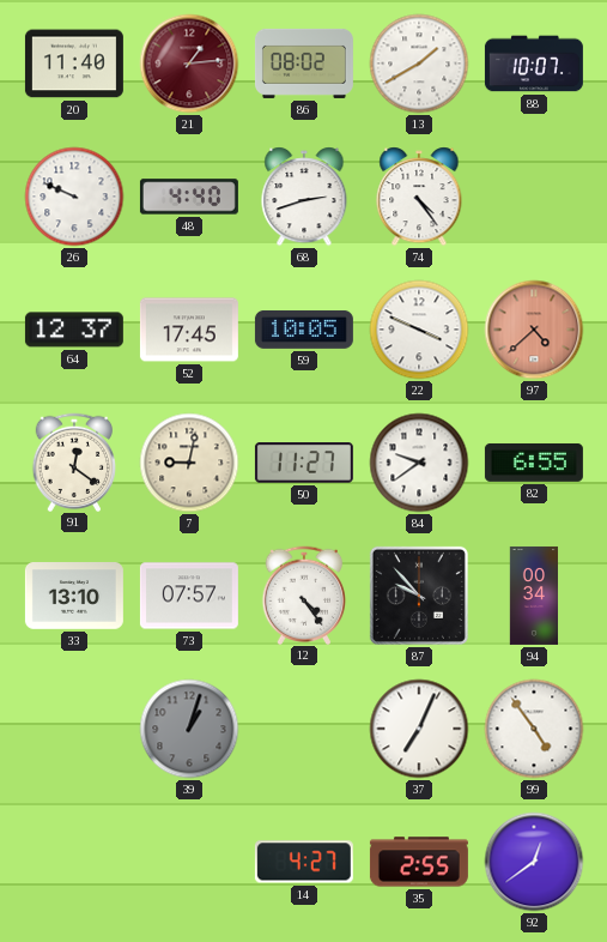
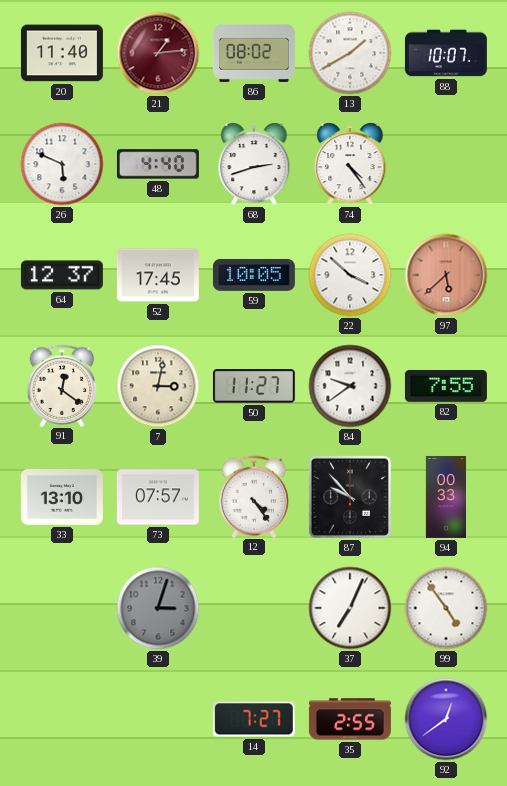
26: 9:49 -> 5:49 (62, 164)
22: 3:49 -> 3:52 (350, 275)
97: 4:38 -> 5:38 (446, 275)
7: 9:02 -> 3:02 (158, 386)
82: 6:55 -> 7:55 (446, 386)
94: 00:34 -> 00:33 (446, 497)
39: 1:03 -> 3:03 (158, 608)
14: 4:27 -> 7:27 (254, 719)
